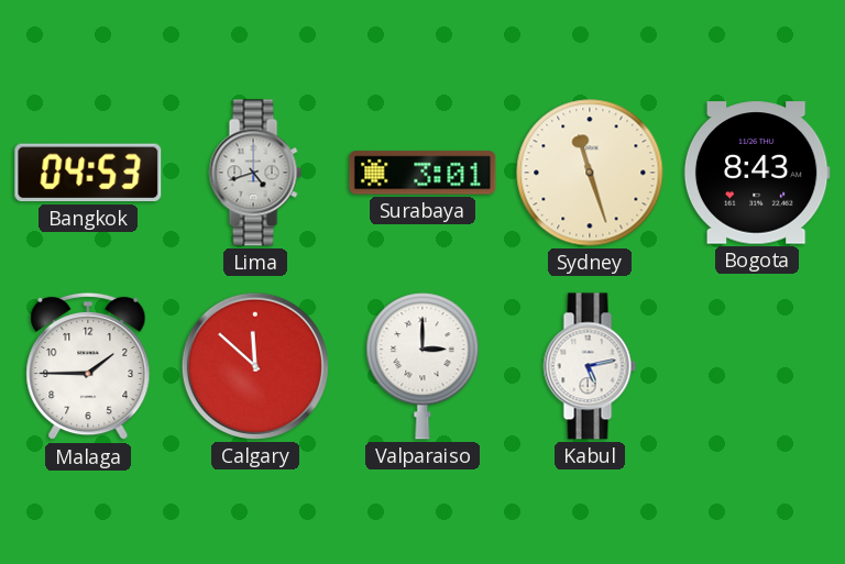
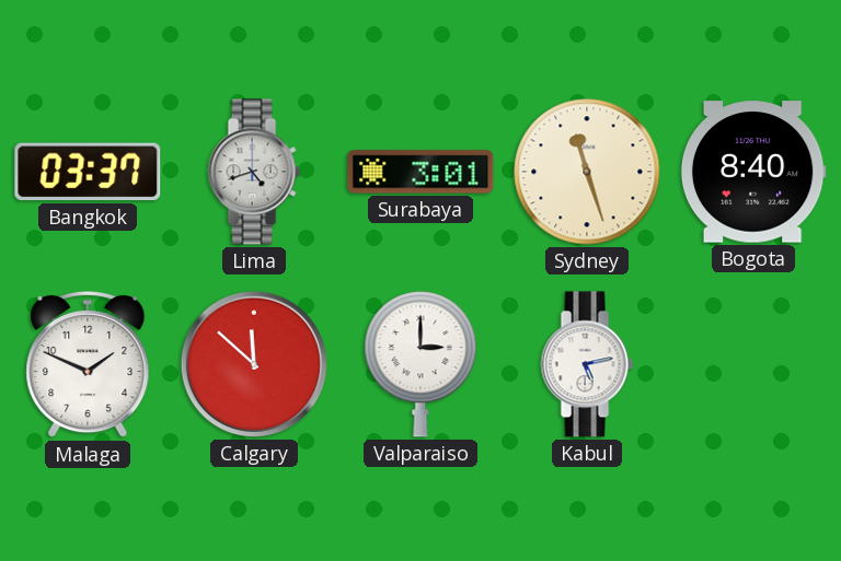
Bangkok: 04:53 -> 03:37 (88, 172)
Bogota: 8:43 -> 8:40 (753, 172)
Malaga: 1:45 -> 1:49 (88, 364)
